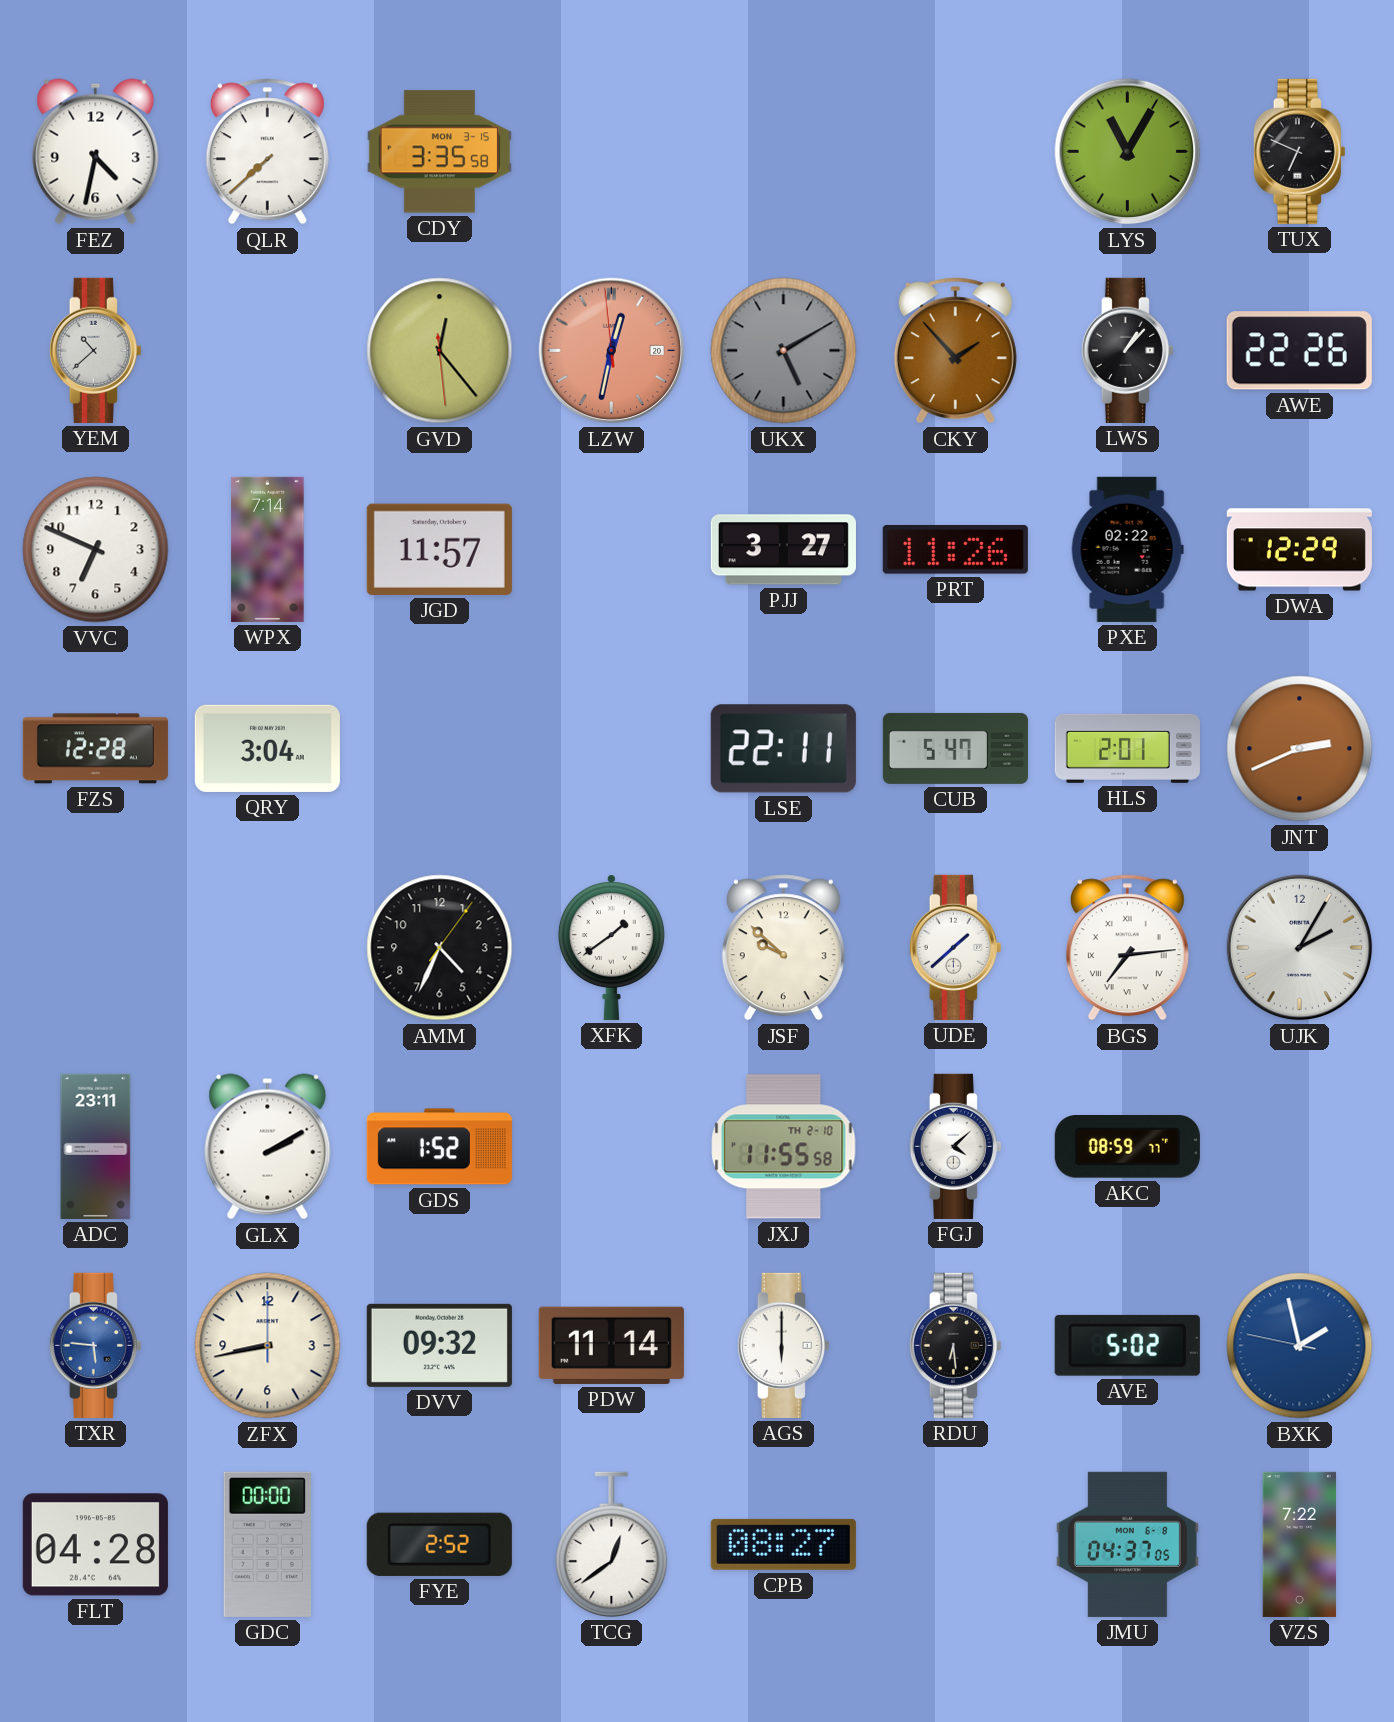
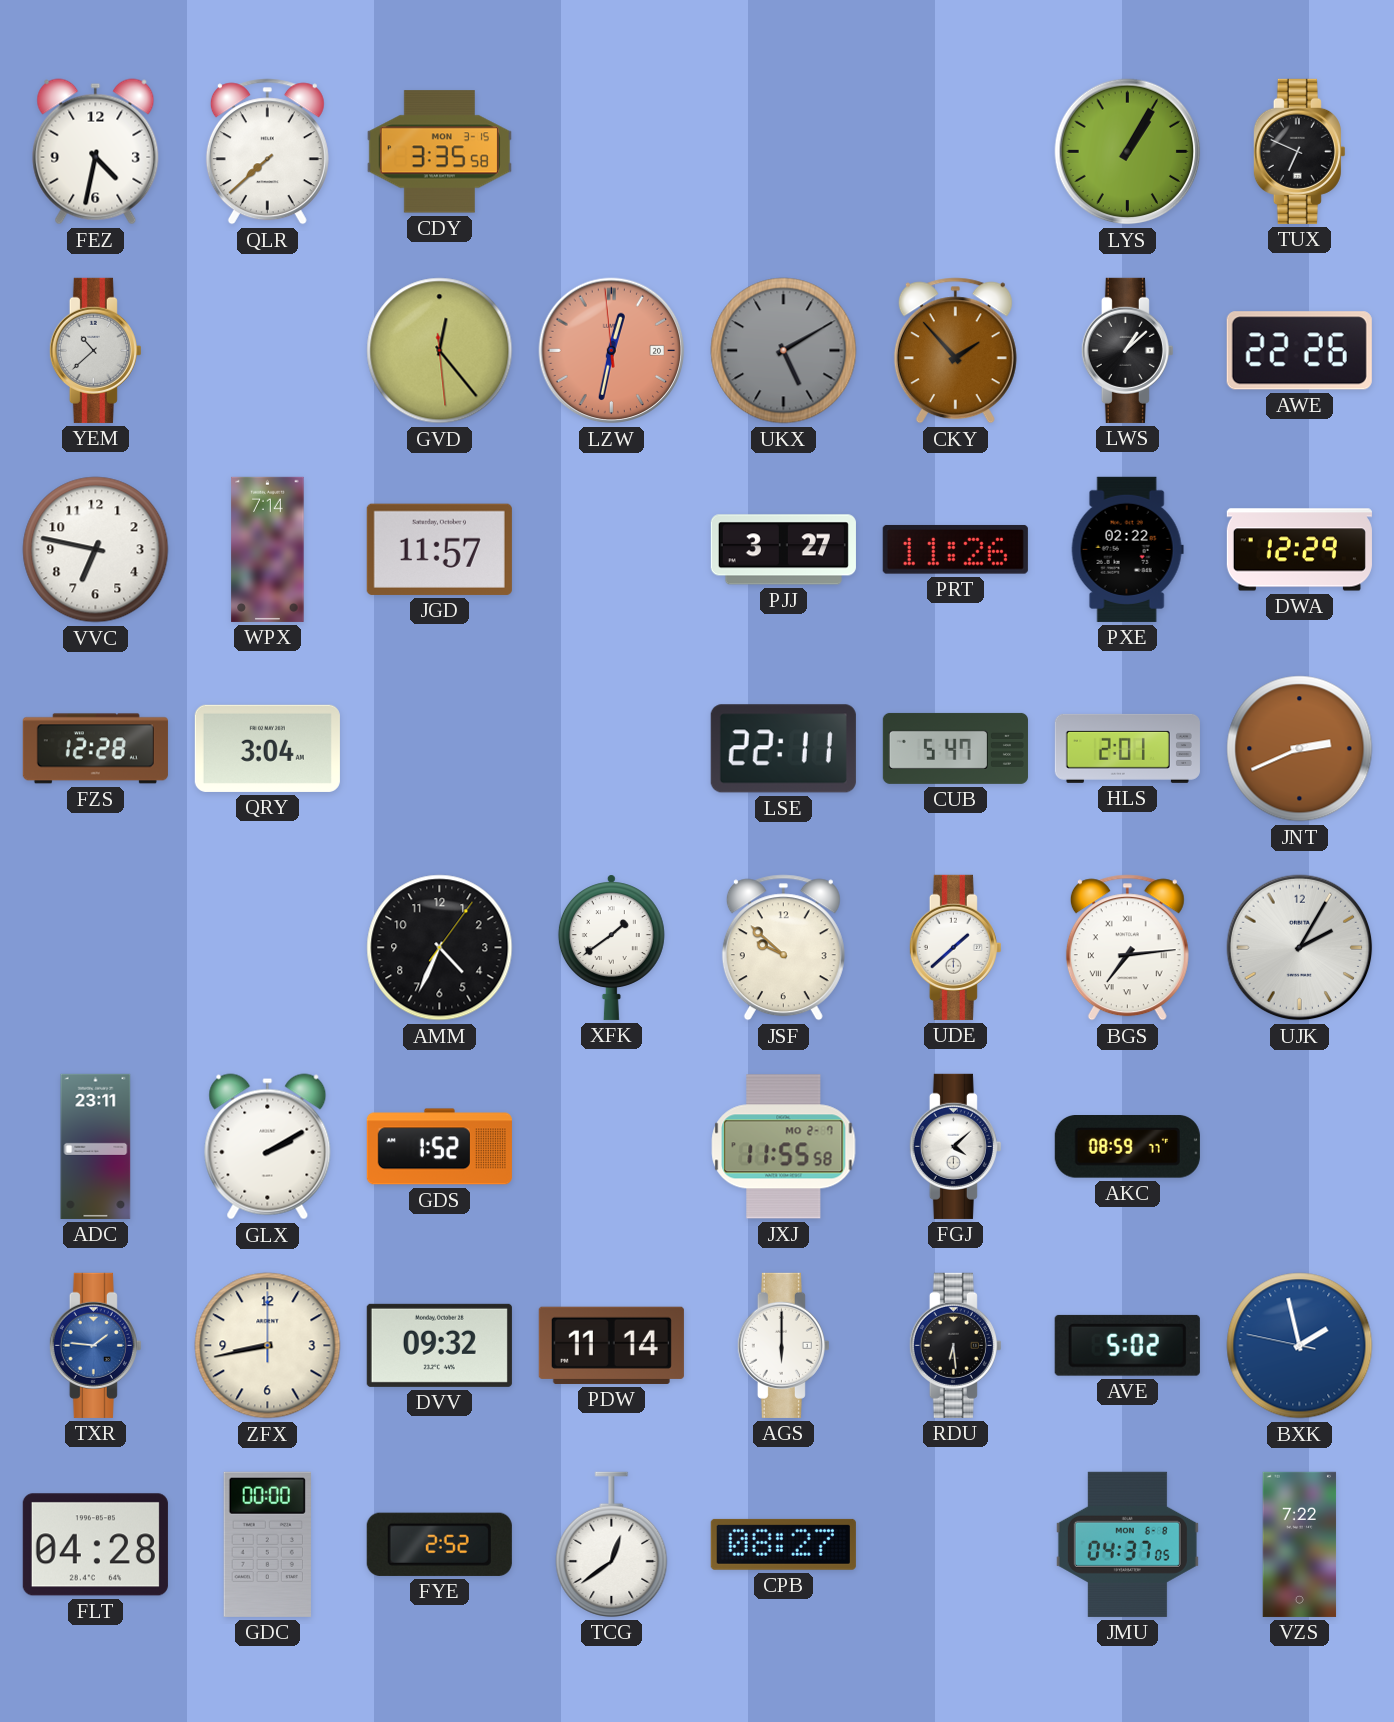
LYS: 11:05 -> 1:05 (1128, 152)
LWS: 1:07 -> 1:08 (1127, 350)
VVC: 6:49 -> 6:47 (96, 550)
JXJ date: TH 2-10 -> MO 2-7 (784, 1147)
TXR: 5:46 -> 1:46 (95, 1345)
